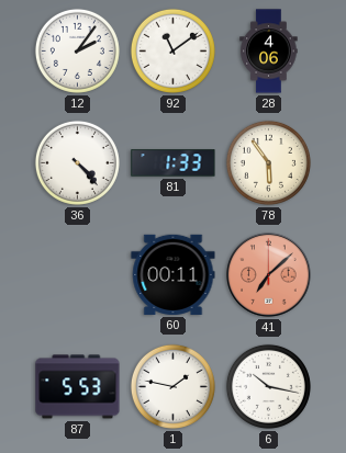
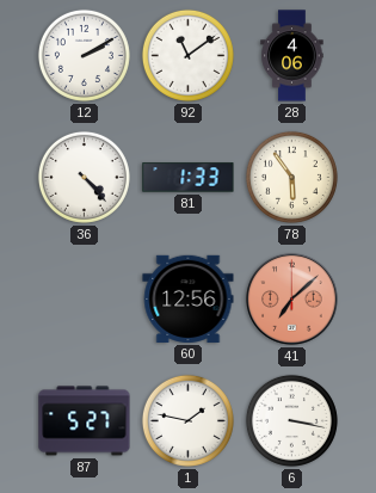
12: 2:06 -> 2:10 (84, 55)
60: 00:11 -> 12:56 (189, 298)
87: 5:53 -> 5:27 (85, 421)
6: 10:17 -> 3:17 (291, 420)
